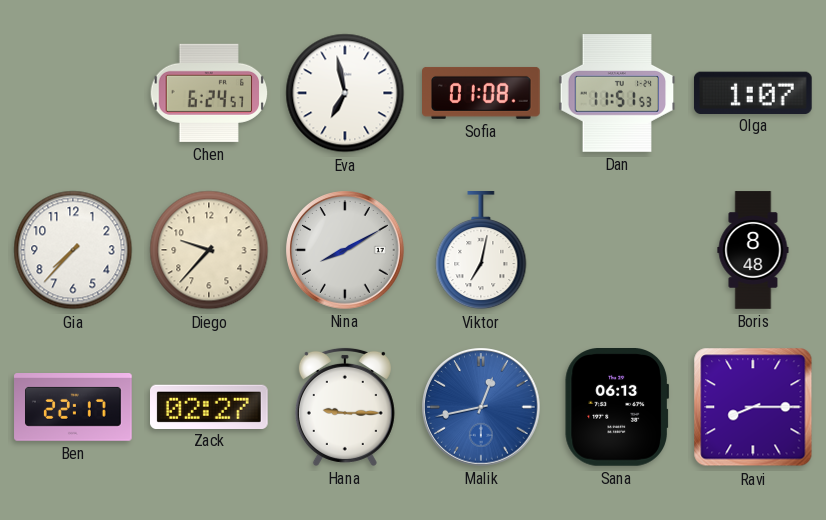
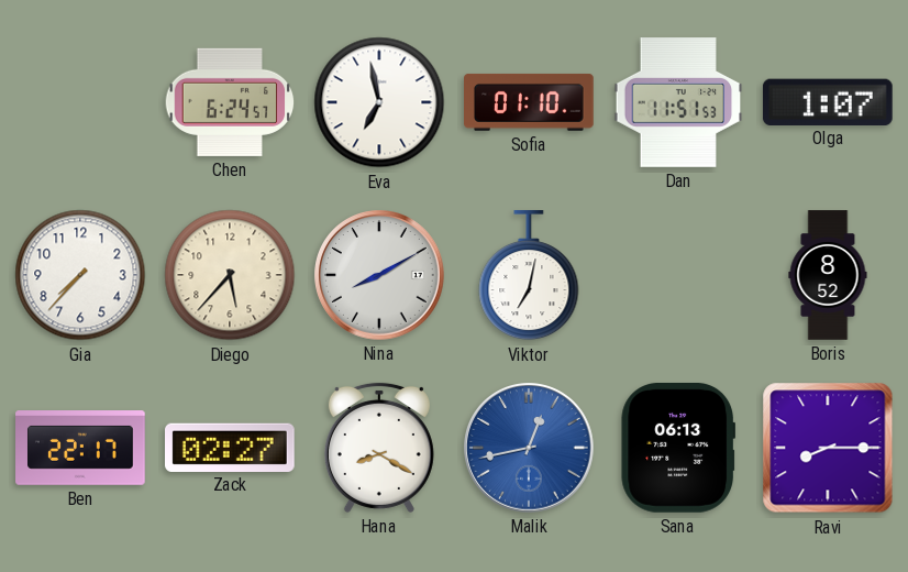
Sofia: 01:08 -> 01:10 (530, 102)
Diego: 9:37 -> 5:37 (230, 275)
Boris: 8:48 -> 8:52 (828, 275)
Hana: 9:15 -> 8:20 (379, 448)
